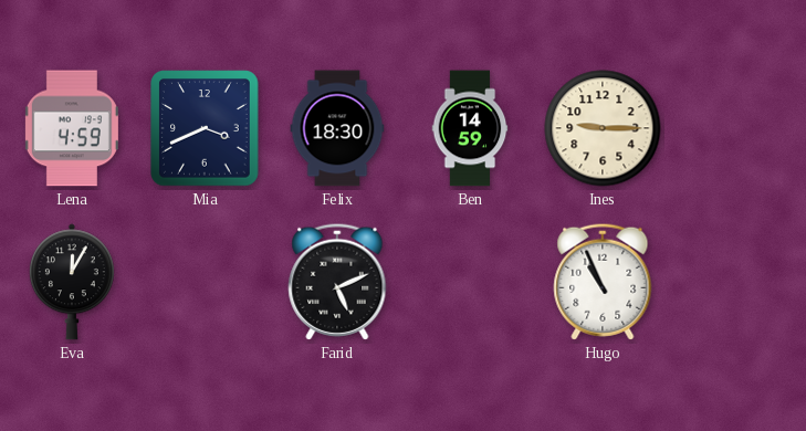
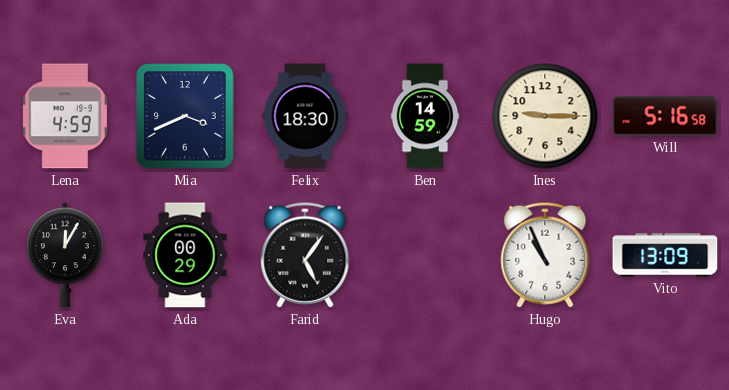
Will: none -> 5:16 (665, 116)
Ada: none -> 00:29 (185, 255)
Farid: 5:11 -> 5:06 (305, 255)
Vito: none -> 13:09 (665, 255)
